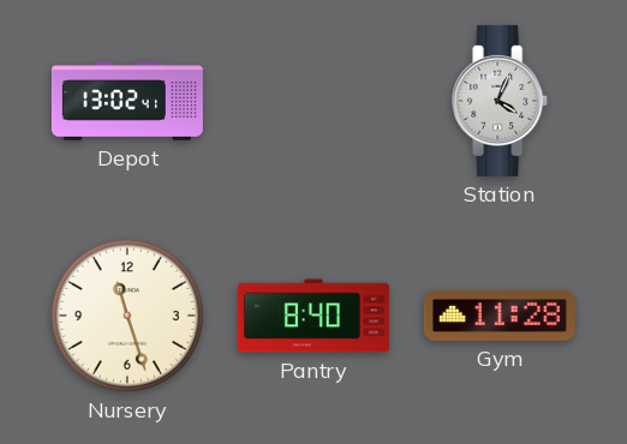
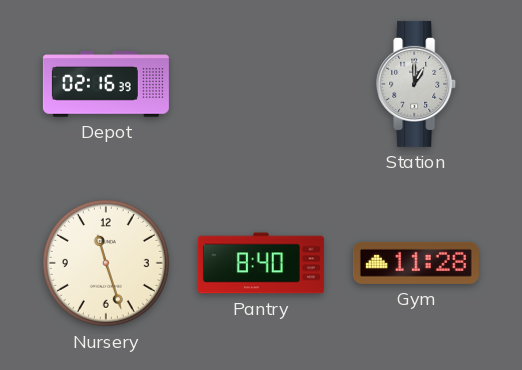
Depot: 13:02 -> 02:16 (106, 84)
Station: 4:04 -> 1:00 (417, 84)
